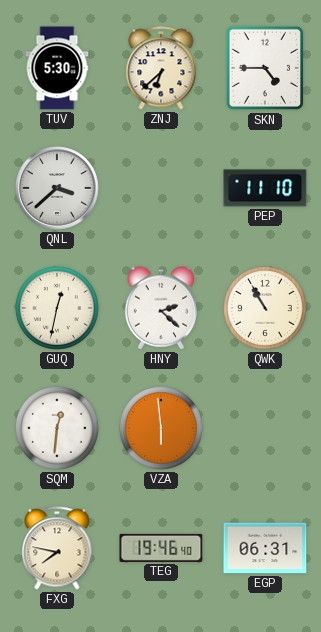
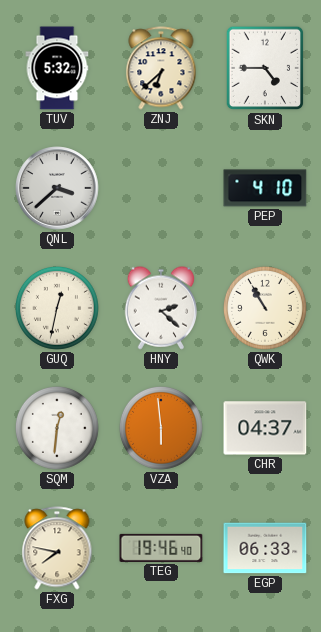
TUV: 5:30 -> 5:32 (57, 68)
PEP: 11:10 -> 4:10 (265, 188)
CHR: none -> 04:37 (265, 428)
EGP: 06:31 -> 06:33 (265, 548)
